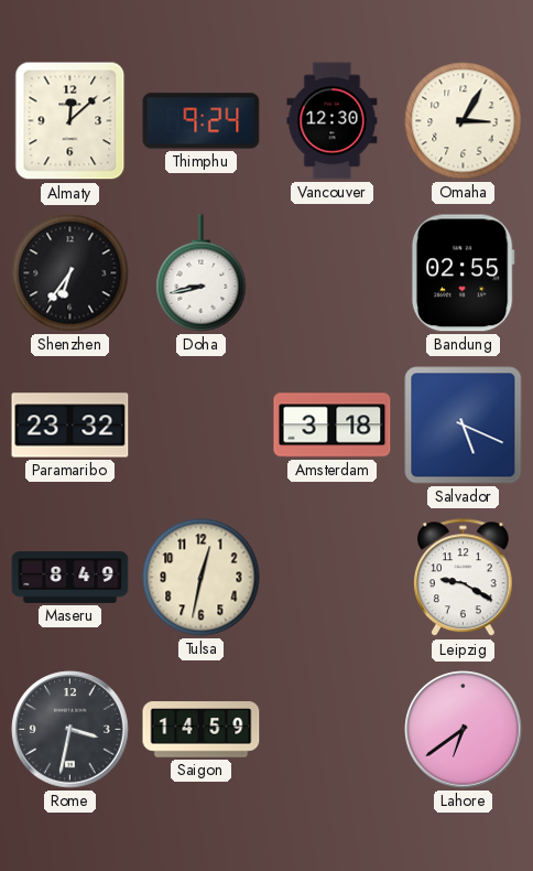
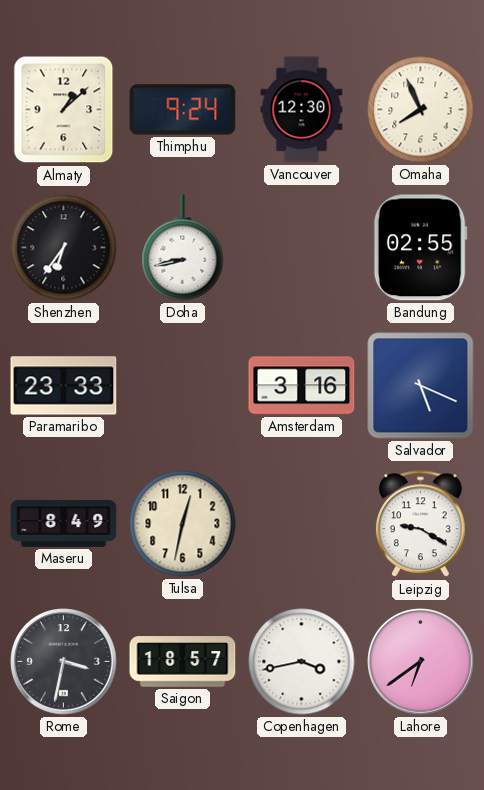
Almaty: 12:08 -> 1:08 (64, 110)
Omaha: 3:05 -> 7:56 (421, 110)
Paramaribo: 23:32 -> 23:33 (64, 386)
Amsterdam: 3:18 -> 3:16 (302, 386)
Saigon: 14:59 -> 18:57 (183, 662)
Copenhagen: none -> 3:43 (302, 662)
